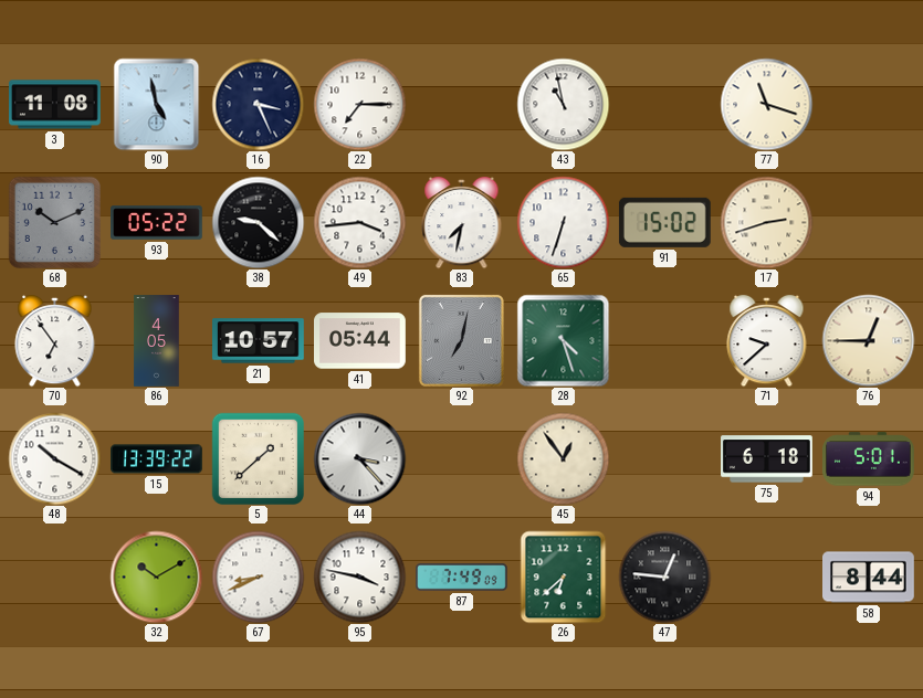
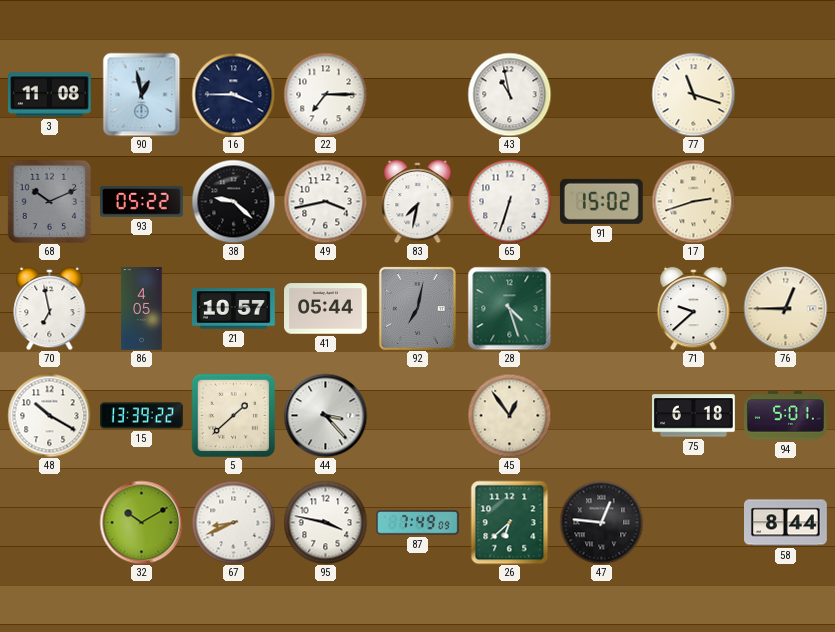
90: 4:58 -> 12:58 (142, 94)
16: 3:26 -> 3:45 (233, 94)
49: 3:44 -> 3:43 (325, 201)
70: 6:54 -> 6:58 (50, 308)
